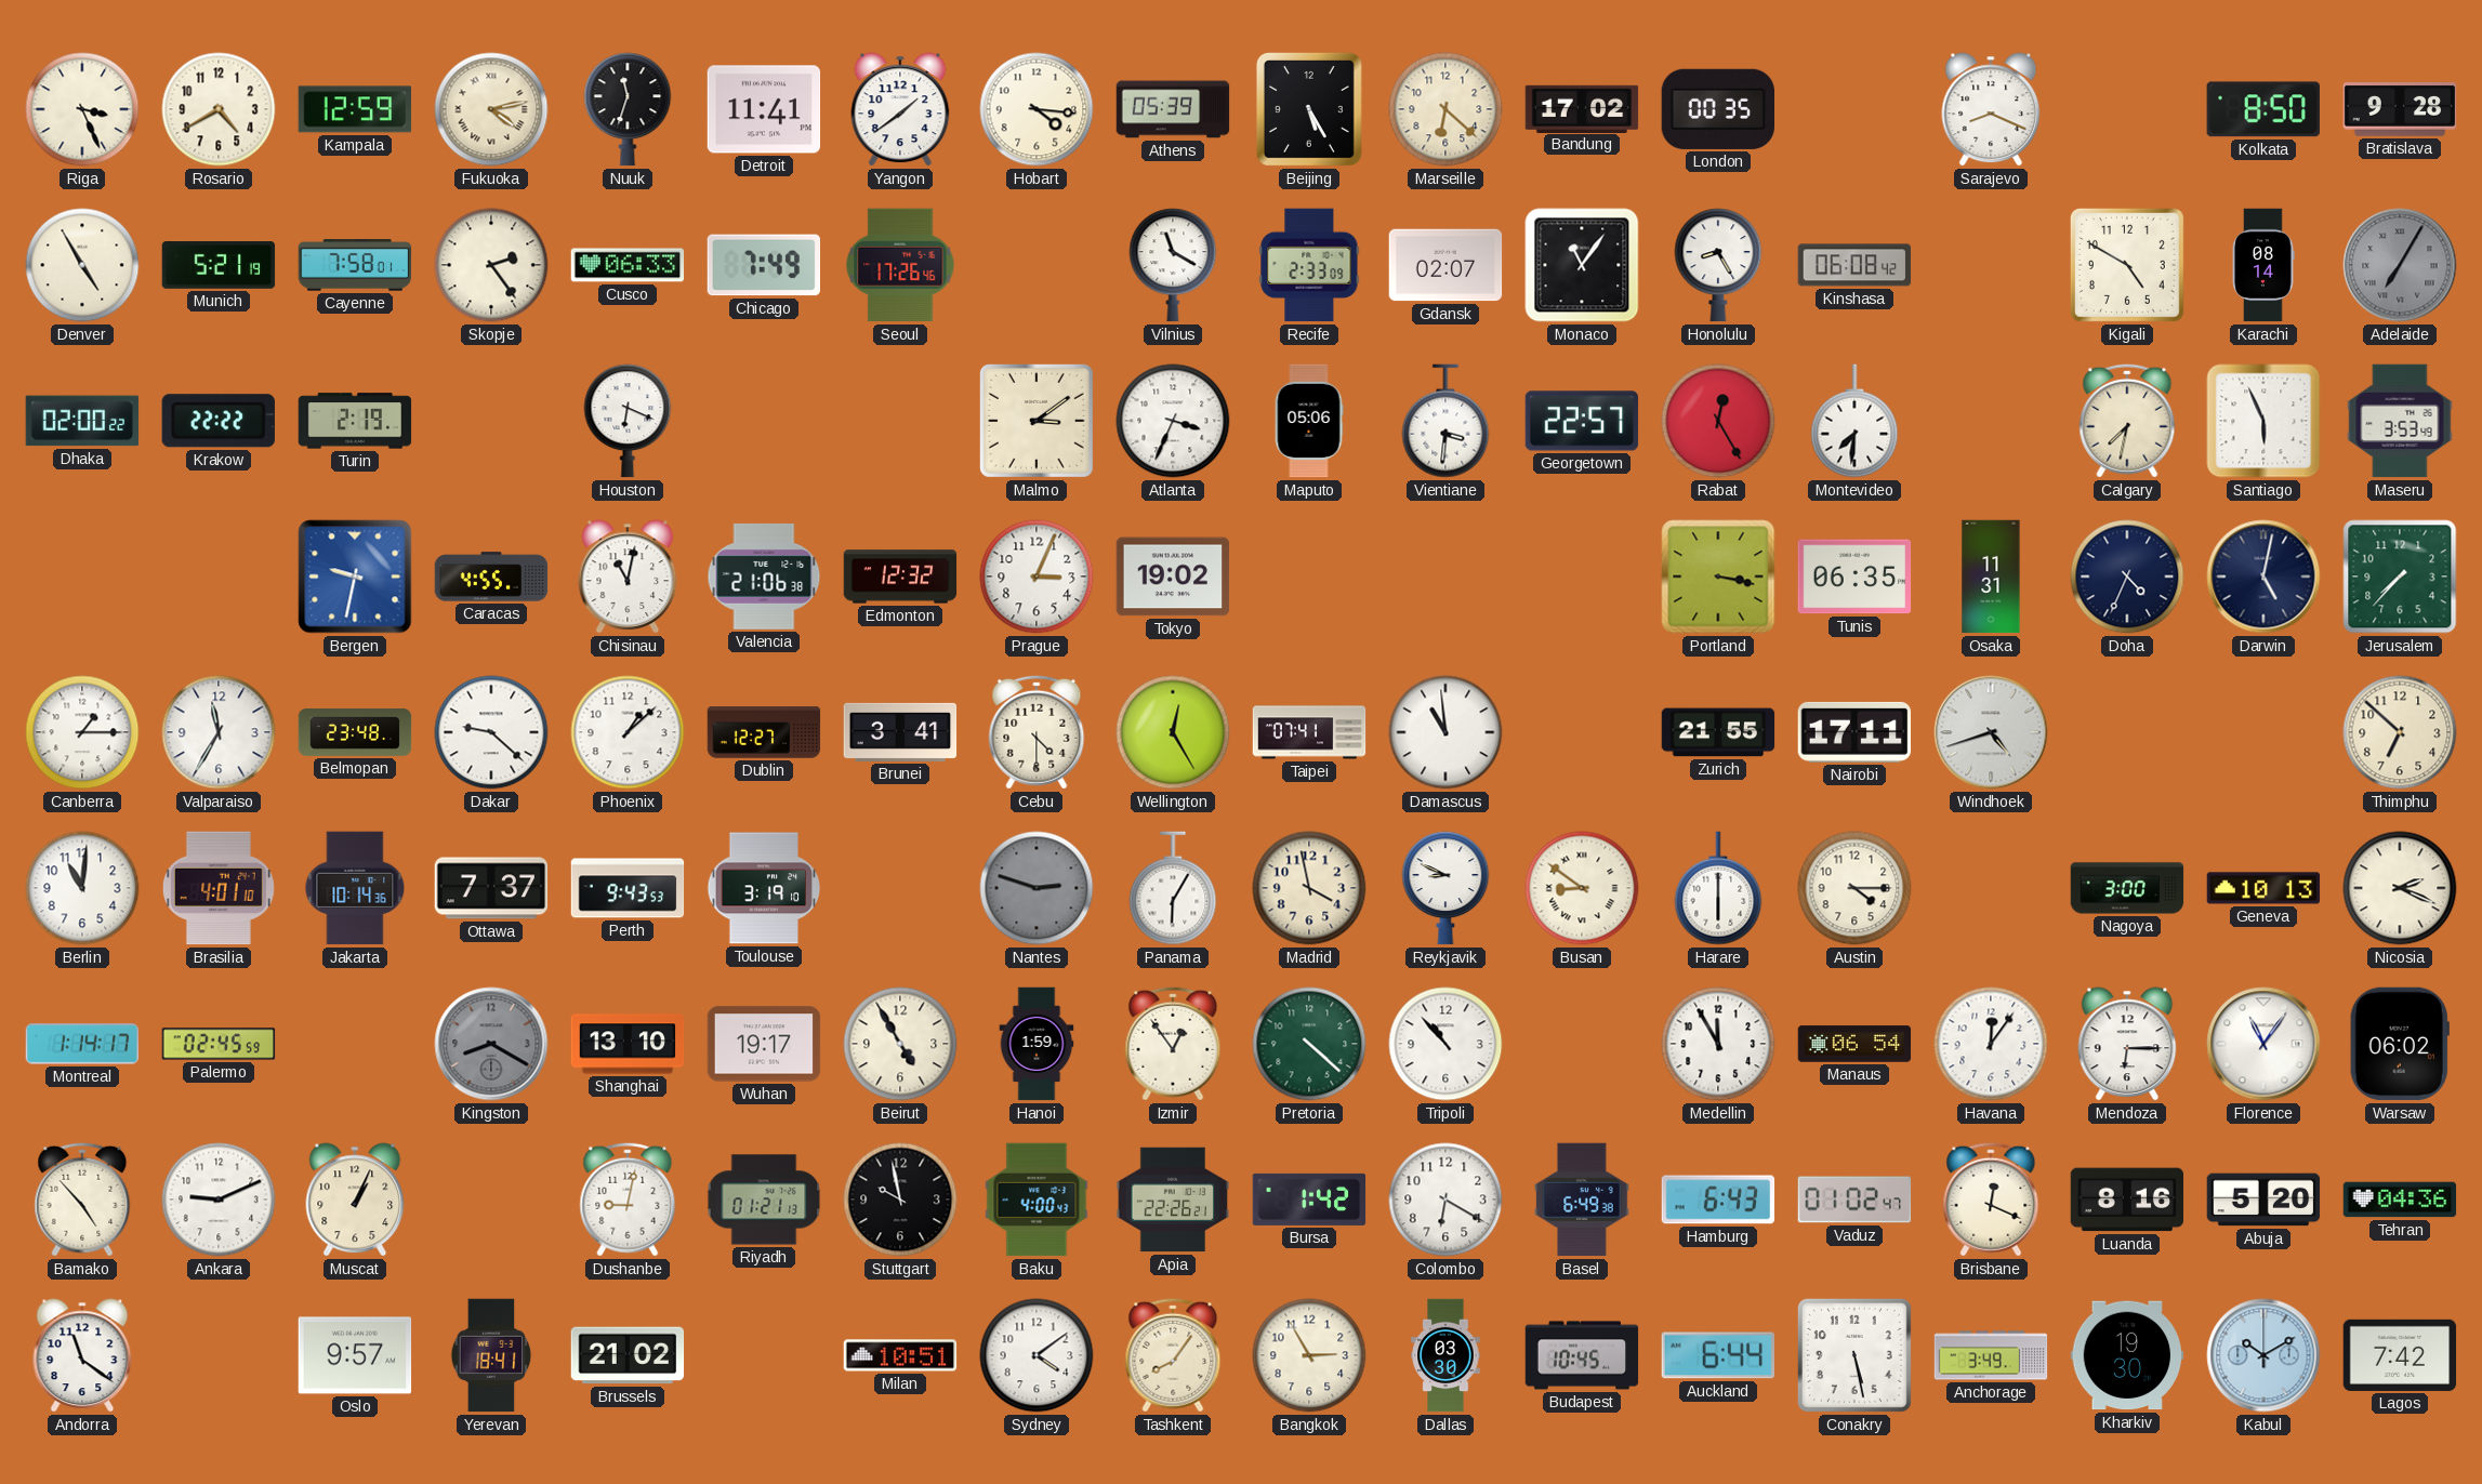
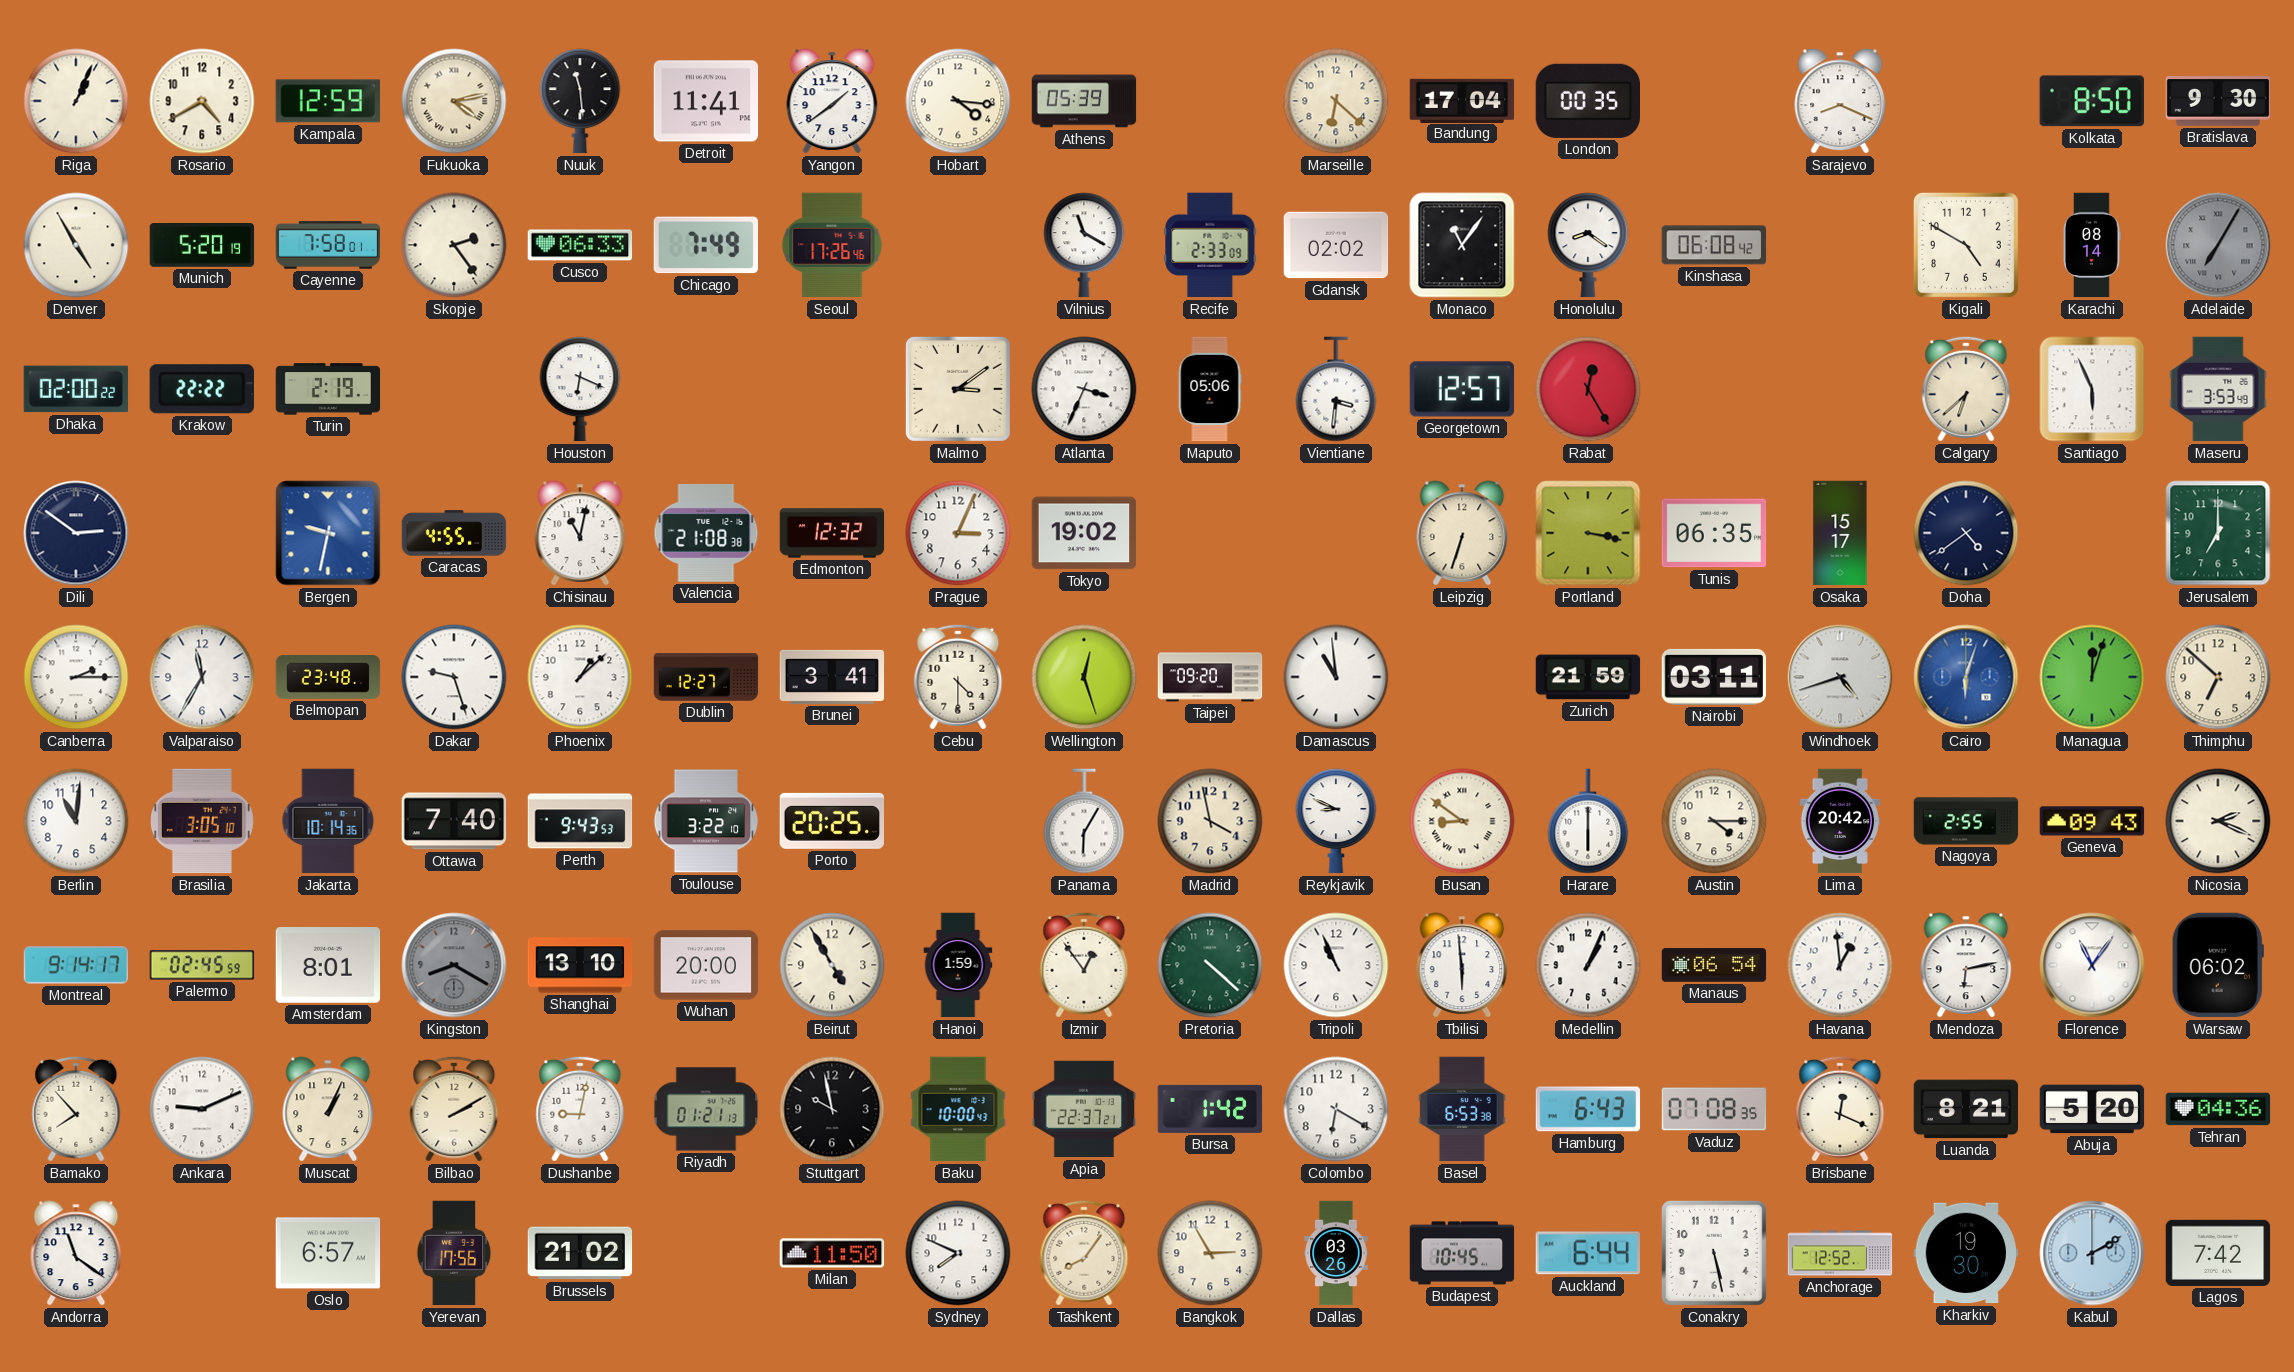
Riga: 3:26 -> 1:04 (76, 101)
Nuuk: 11:33 -> 11:29 (580, 101)
Beijing: 5:25 -> none (1309, 109)
Bandung: 17:02 -> 17:04 (1462, 100)
Bratislava: 9:28 -> 9:30 (2218, 101)
Munich: 5:21 -> 5:20 (202, 246)
Gdansk: 02:07 -> 02:02 (1336, 245)
Honolulu: 8:25 -> 8:21 (1588, 245)
Georgetown: 22:57 -> 12:57 (1462, 389)
Montevideo: 7:31 -> none (1854, 421)
Calgary: 7:32 -> 6:38 (1966, 389)
Dili: none -> 2:51 (76, 533)
Valencia: 21:06 -> 21:08 (706, 533)
Leipzig: none -> 6:33 (1462, 533)
Osaka: 11:31 -> 15:17 (1840, 533)
Doha: 4:34 -> 4:39 (1966, 533)
Darwin: 5:02 -> none (2263, 577)
Jerusalem: 7:37 -> 7:00 (2218, 533)
Canberra: 1:15 -> 2:15 (76, 677)
Dakar: 9:22 -> 9:27 (454, 677)
Wellington: 12:25 -> 12:27 (1084, 677)
Taipei: 07:41 -> 09:20 (1210, 677)
Zurich: 21:55 -> 21:59 (1588, 677)
Nairobi: 17:11 -> 03:11 (1714, 677)
Cairo: none -> 6:03 (1966, 677)
Managua: none -> 12:03 (2092, 677)
Brasilia: 4:01 -> 3:05 (202, 821)
Ottawa: 7:37 -> 7:40 (454, 821)
Toulouse: 3:19 -> 3:22 (706, 821)
Porto: none -> 20:25 (831, 821)
Nantes: 2:48 -> none (1037, 888)
Lima: none -> 20:42 (1840, 821)
Nagoya: 3:00 -> 2:55 (1966, 821)
Geneva: 10:13 -> 09:43 (2092, 821)
Montreal: 1:14 -> 9:14 (76, 965)
Amsterdam: none -> 8:01 (328, 966)
Wuhan: 19:17 -> 20:00 (706, 965)
Tripoli: 10:53 -> 10:56 (1336, 965)
Tbilisi: none -> 5:59 (1462, 965)
Medellin: 11:55 -> 1:04 (1588, 965)
Havana: 12:06 -> 12:59 (1840, 965)
Mendoza: 6:15 -> 6:13 (1966, 965)
Bamako: 4:53 -> 7:53 (76, 1109)
Bilbao: none -> 2:10 (454, 1109)
Baku: 4:00 -> 10:00 (958, 1109)
Apia: 22:26 -> 22:37 (1084, 1109)
Basel: 6:49 -> 6:53 (1462, 1109)
Vaduz: 01:02 -> 07:08 (1714, 1109)
Luanda: 8:16 -> 8:21 (1966, 1109)
Oslo: 9:57 -> 6:57 (328, 1253)
Yerevan: 18:41 -> 17:56 (454, 1253)
Milan: 10:51 -> 11:50 (832, 1253)
Sydney: 4:09 -> 7:49 (958, 1253)
Dallas: 03:30 -> 03:26 (1336, 1253)
Anchorage: 3:49 -> 12:52 (1840, 1253)
Kabul: 10:10 -> 2:10 (2092, 1253)
